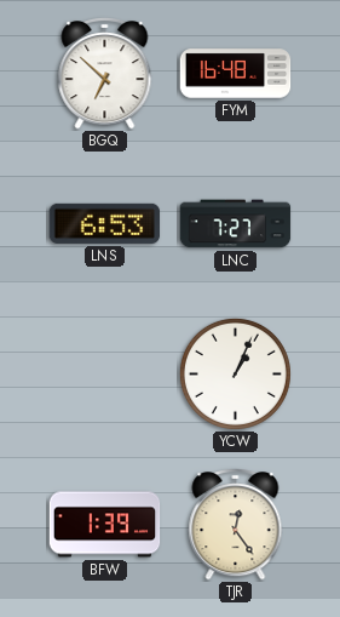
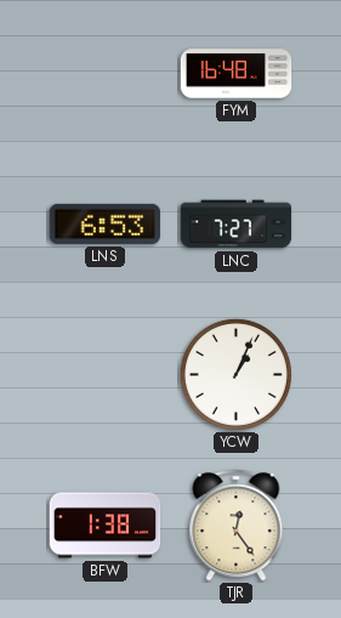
BGQ: 6:52 -> none (105, 74)
BFW: 1:39 -> 1:38 (106, 526)
